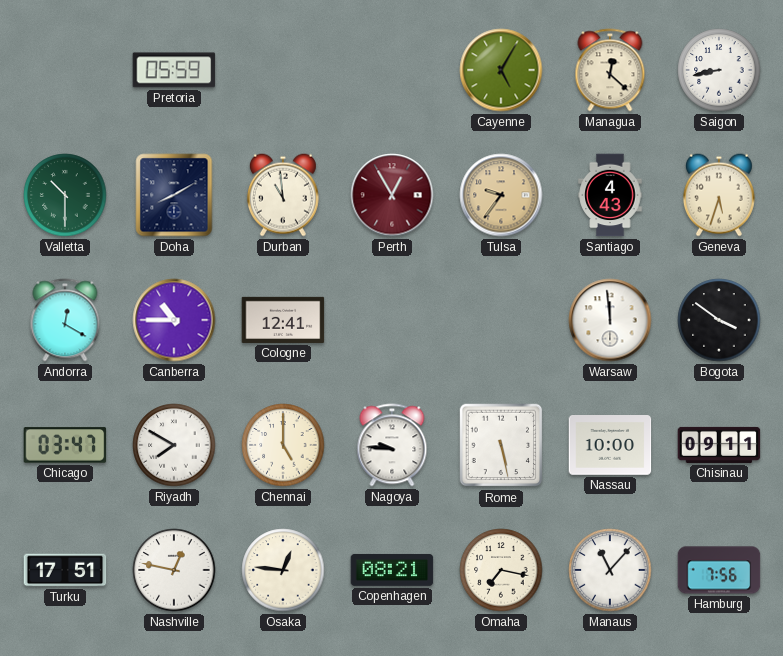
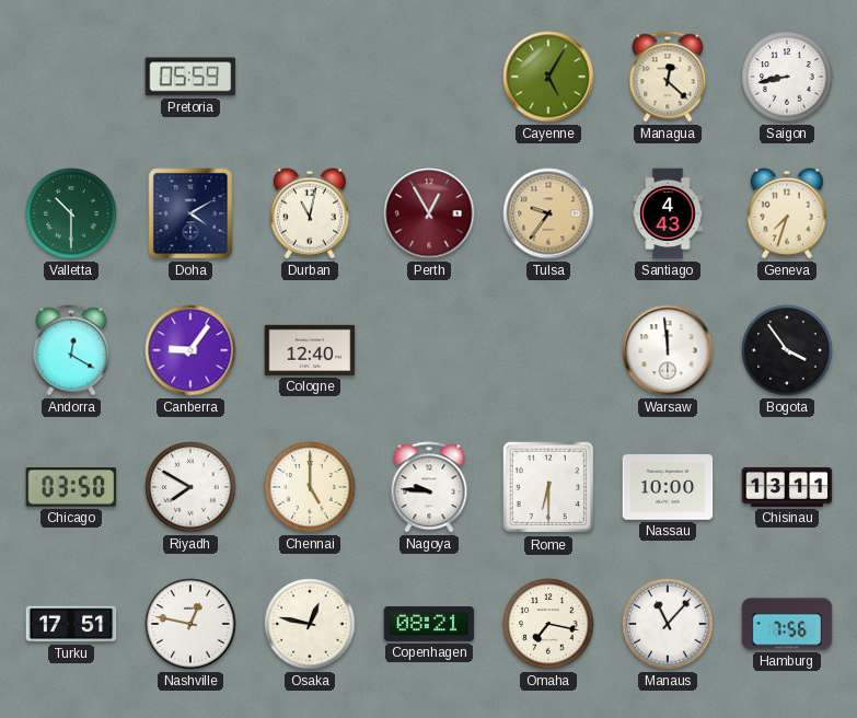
Doha: 8:10 -> 4:10 (190, 213)
Durban: 10:59 -> 11:02 (310, 213)
Geneva: 5:33 -> 7:33 (787, 213)
Canberra: 10:45 -> 9:06 (190, 350)
Cologne: 12:41 -> 12:40 (310, 350)
Bogota: 3:51 -> 3:54 (787, 350)
Chicago: 03:47 -> 03:50 (71, 487)
Rome: 5:28 -> 6:30 (548, 487)
Chisinau: 09:11 -> 13:11 (787, 487)
Osaka: 12:46 -> 12:47 (310, 624)
